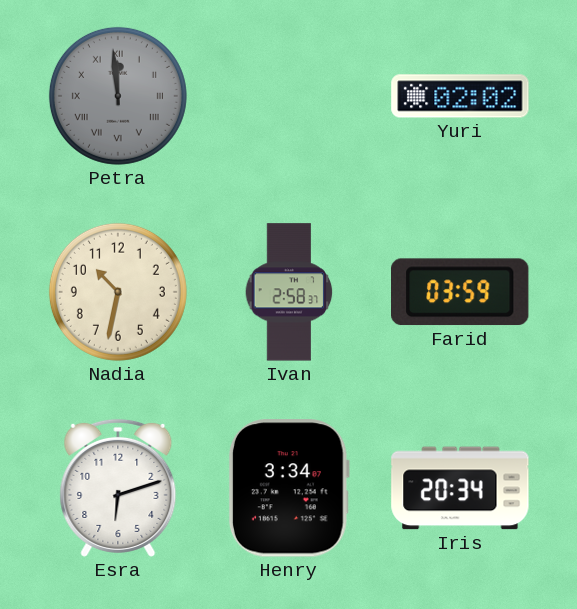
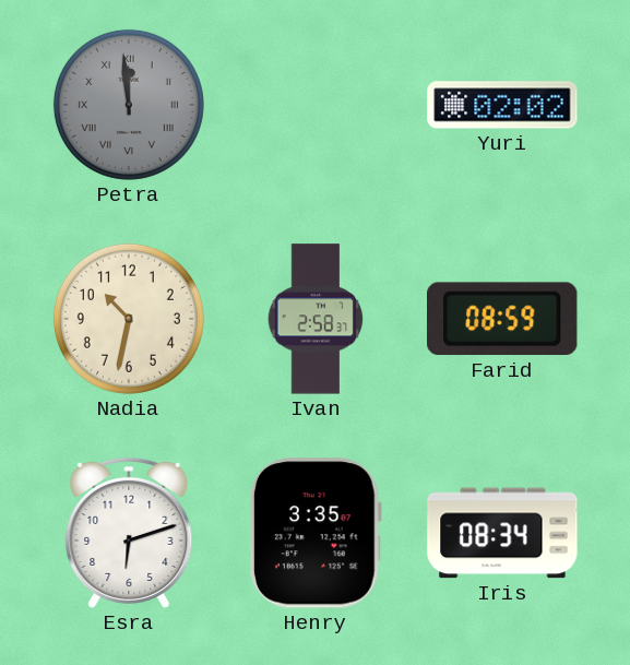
Farid: 03:59 -> 08:59 (503, 319)
Henry: 3:34 -> 3:35 (316, 533)
Iris: 20:34 -> 08:34 (502, 533)
